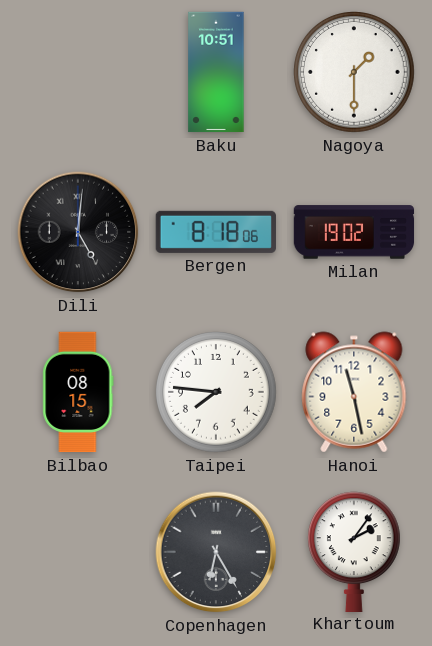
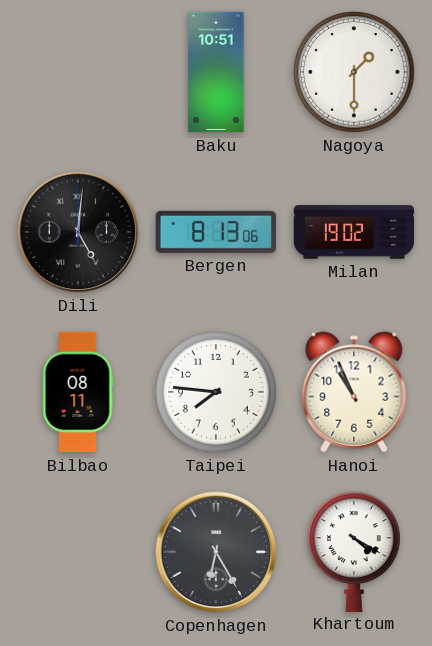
Bergen: 8:18 -> 8:13 (215, 232)
Bilbao: 08:15 -> 08:11 (78, 392)
Hanoi: 11:28 -> 10:56 (354, 392)
Khartoum: 2:06 -> 4:20 (354, 551)
